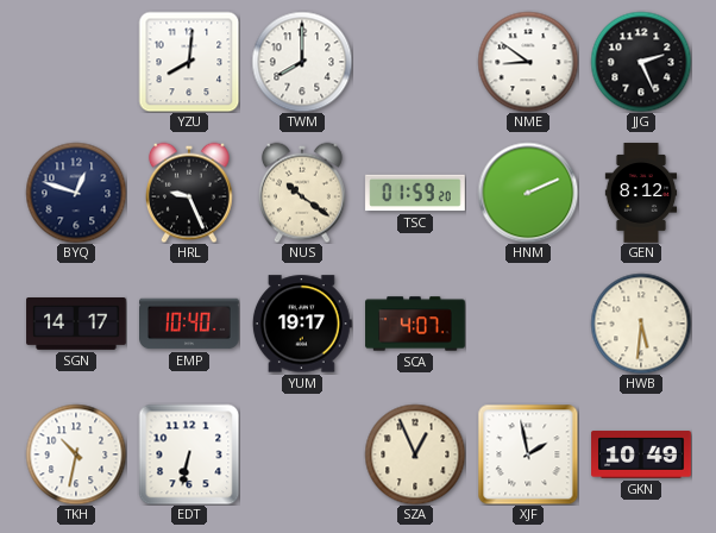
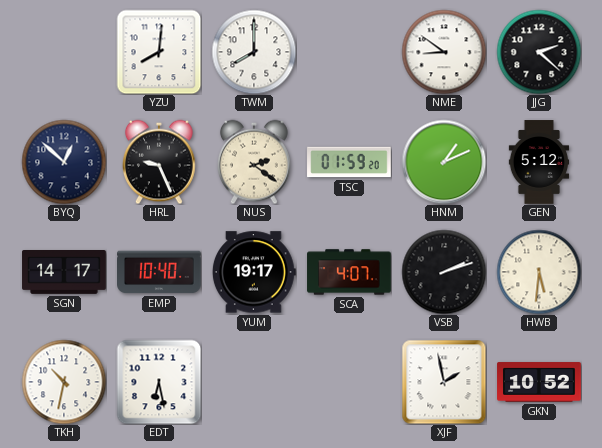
JJG: 2:26 -> 2:22 (539, 52)
BYQ: 12:48 -> 12:52 (64, 162)
NUS: 10:21 -> 2:21 (255, 162)
HNM: 2:11 -> 1:11 (444, 162)
GEN: 8:12 -> 5:12 (539, 162)
VSB: none -> 2:12 (444, 272)
EDT: 6:32 -> 6:28 (159, 382)
SZA: 12:56 -> none (415, 454)
GKN: 10:49 -> 10:52 (539, 382)
